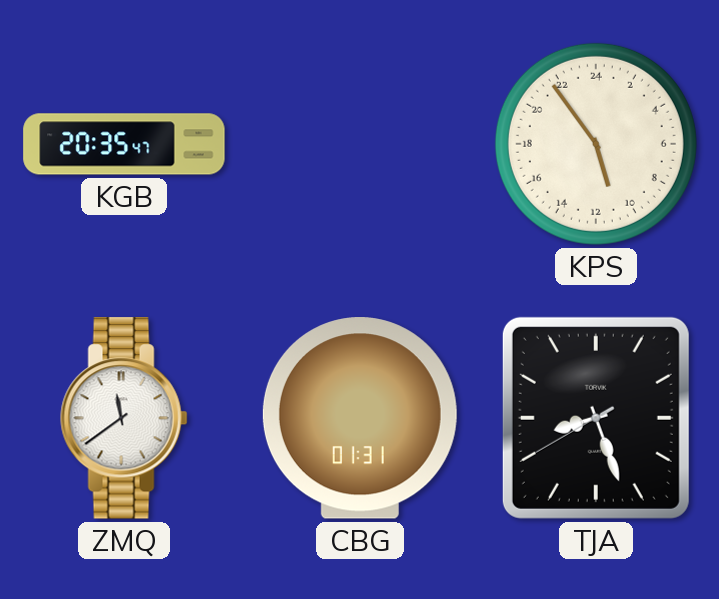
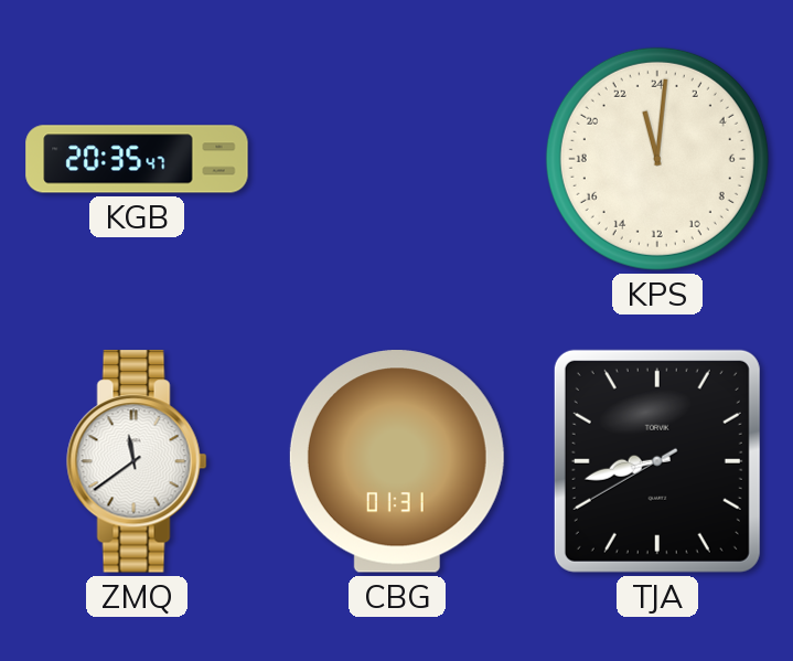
KPS: 10:54 -> 23:01 (657, 159)
TJA: 8:26 -> 8:42 (657, 461)
